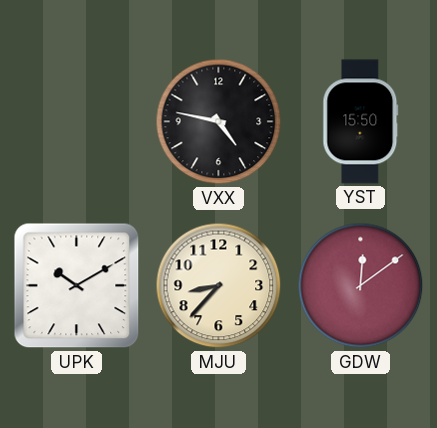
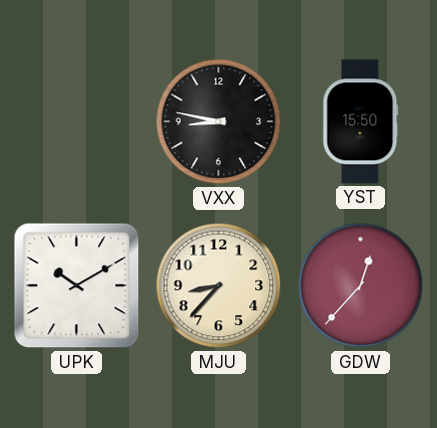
VXX: 4:47 -> 8:47 (219, 122)
GDW: 12:09 -> 12:37 (361, 286)
